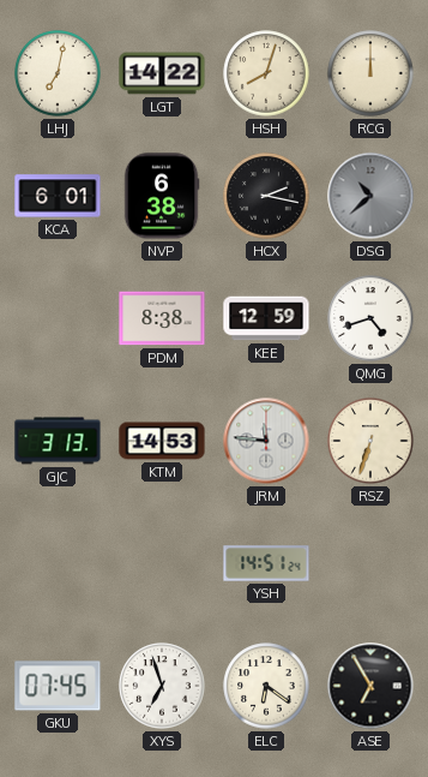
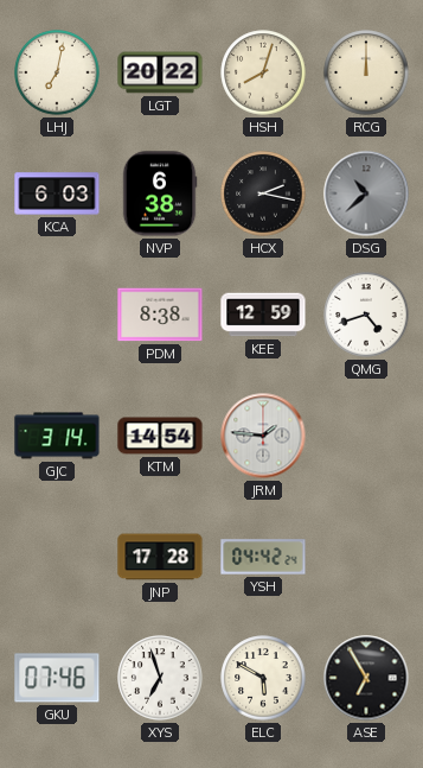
LGT: 14:22 -> 20:22 (160, 72)
KCA: 6:01 -> 6:03 (57, 193)
GJC: 3:13 -> 3:14 (57, 436)
KTM: 14:53 -> 14:54 (160, 436)
JRM: 11:46 -> 1:46 (263, 436)
RSZ: 6:33 -> none (370, 441)
JNP: none -> 17:28 (160, 557)
YSH: 14:51 -> 04:42 (263, 557)
GKU: 07:45 -> 07:46 (57, 678)
ELC: 6:21 -> 5:50 (263, 678)
